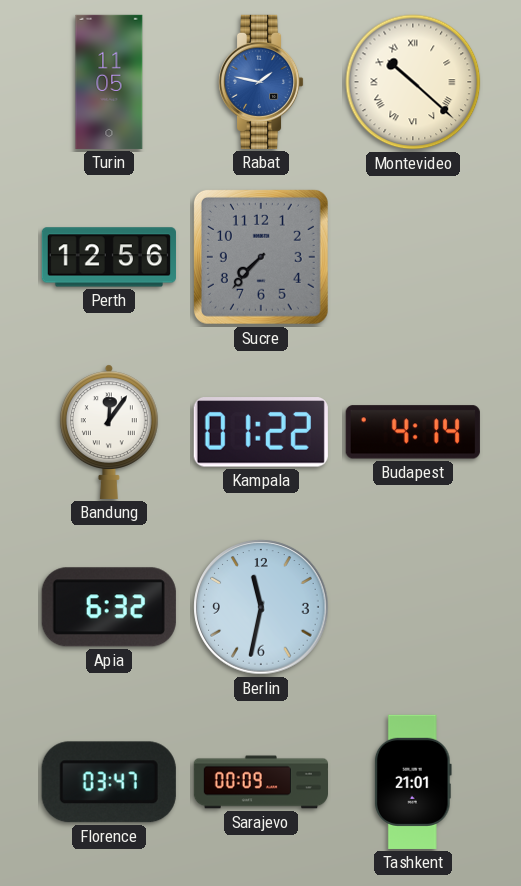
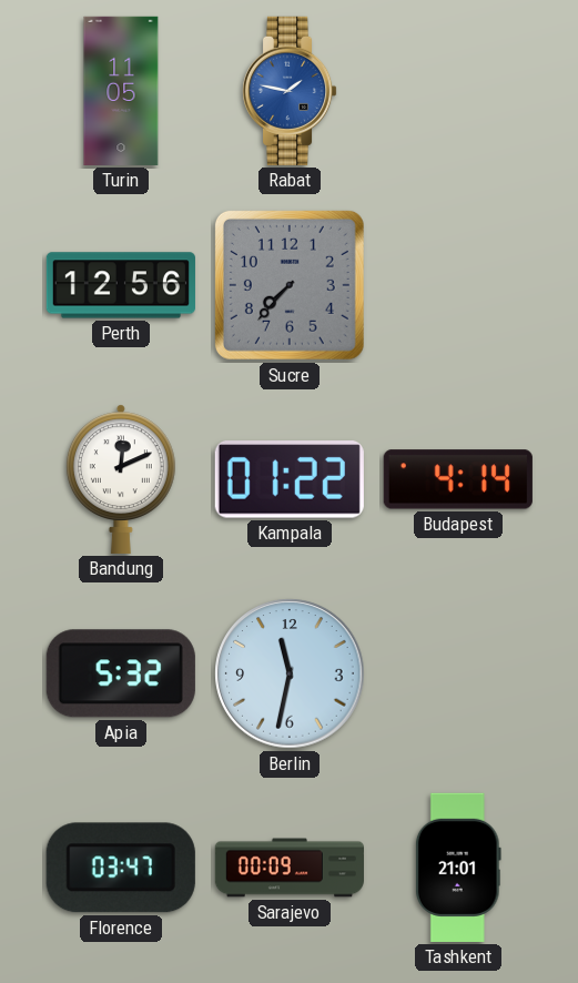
Montevideo: 10:22 -> none (413, 82)
Bandung: 12:06 -> 12:11 (121, 479)
Apia: 6:32 -> 5:32 (121, 673)
